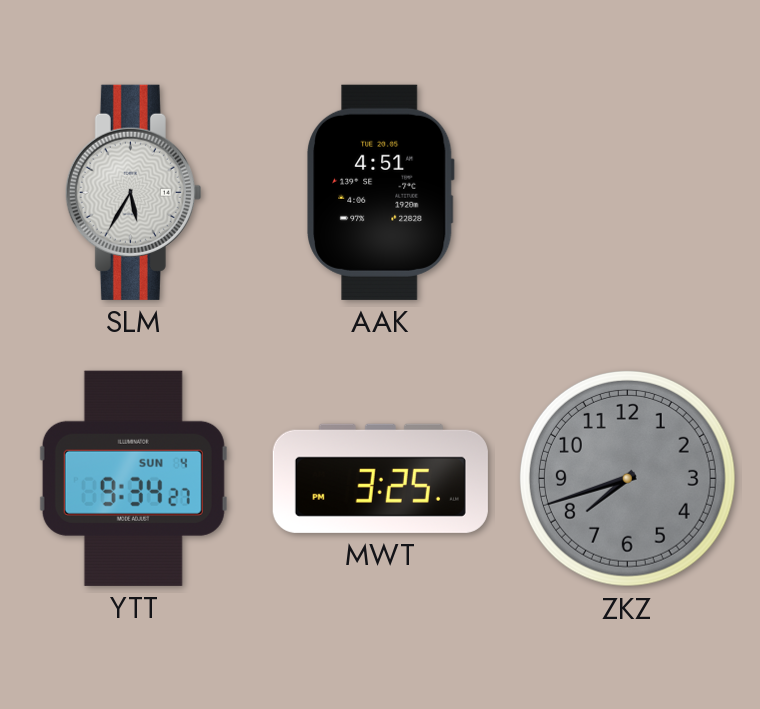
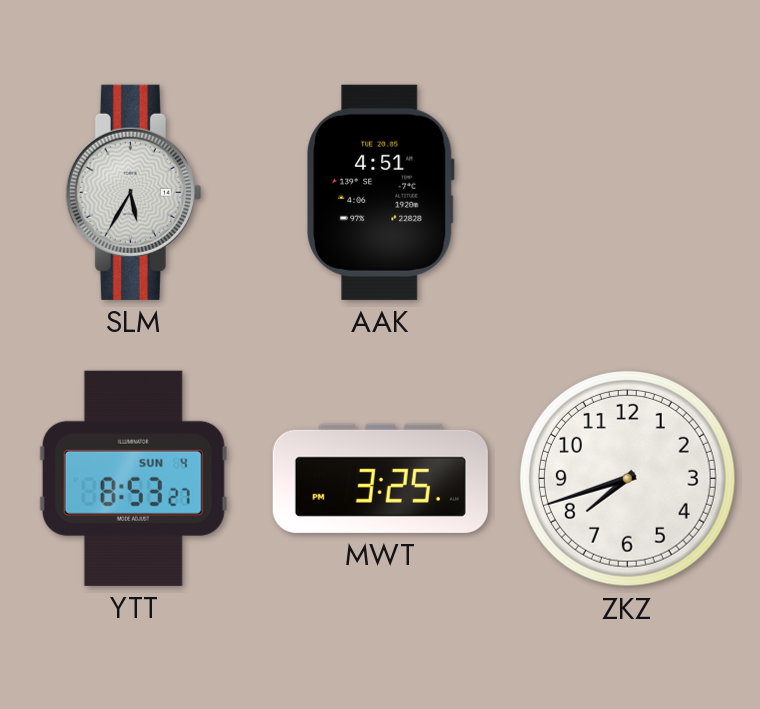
YTT: 9:34 -> 8:53 (133, 478)
ZKZ dial: grey -> white (627, 478)
